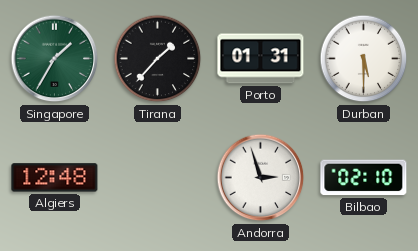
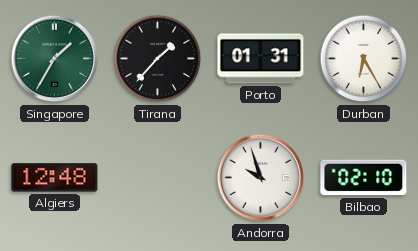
Durban: 5:30 -> 6:25 (364, 59)
Andorra: 2:57 -> 9:57 (261, 178)
